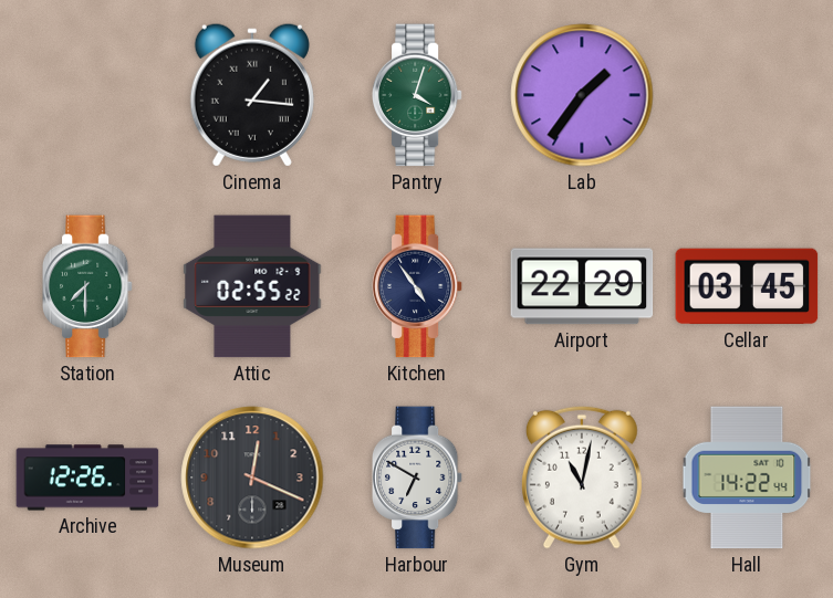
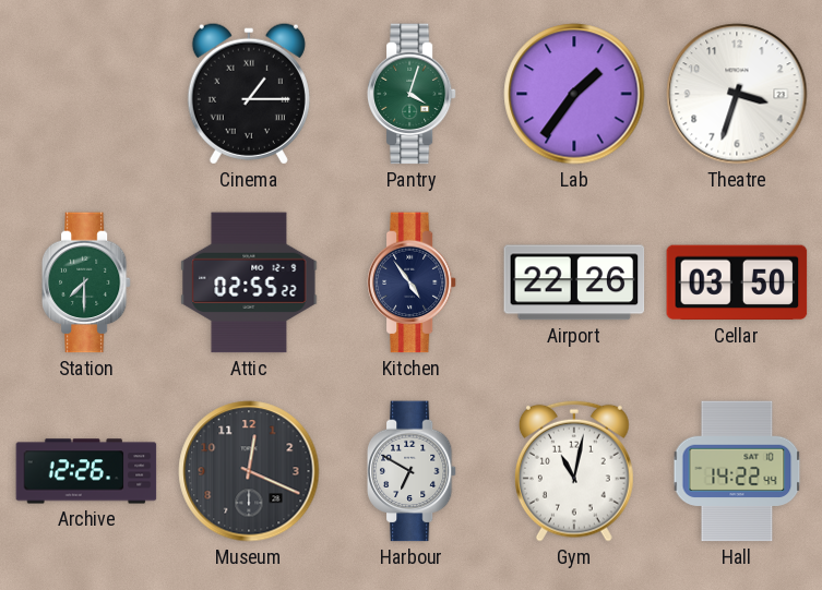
Cinema: 1:16 -> 1:15 (249, 94)
Theatre: none -> 3:33 (737, 94)
Airport: 22:29 -> 22:26 (574, 282)
Cellar: 03:45 -> 03:50 (737, 282)
